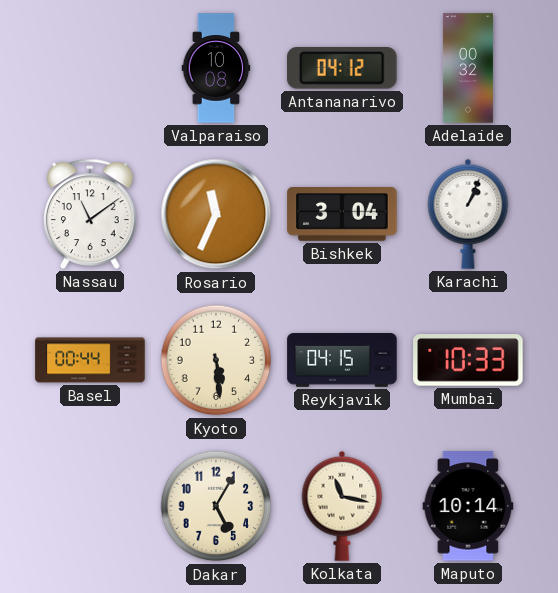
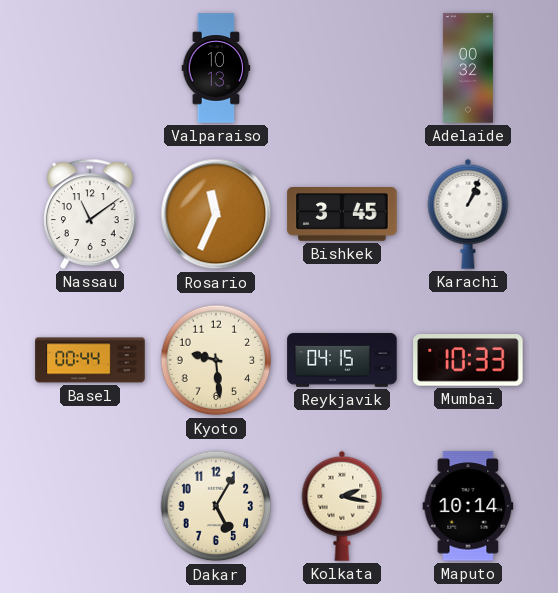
Valparaiso: 10:08 -> 10:13 (216, 68)
Antananarivo: 04:12 -> none (343, 69)
Bishkek: 3:04 -> 3:45 (342, 215)
Kyoto: 5:29 -> 9:29 (216, 360)
Kolkata: 11:17 -> 2:17 (342, 506)
